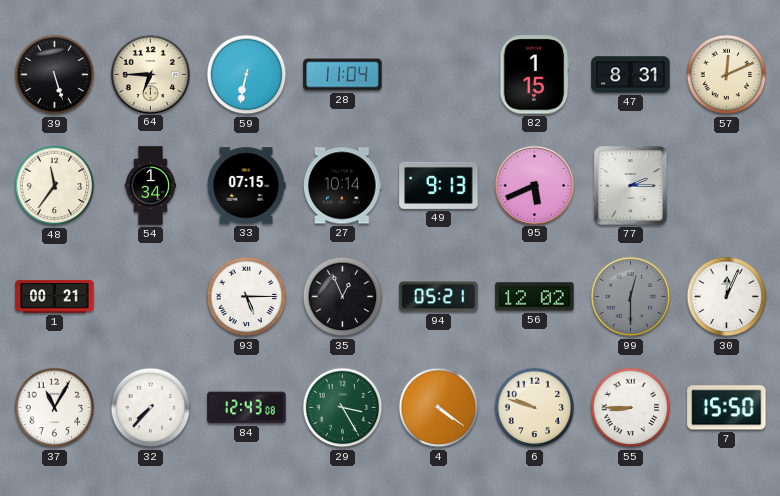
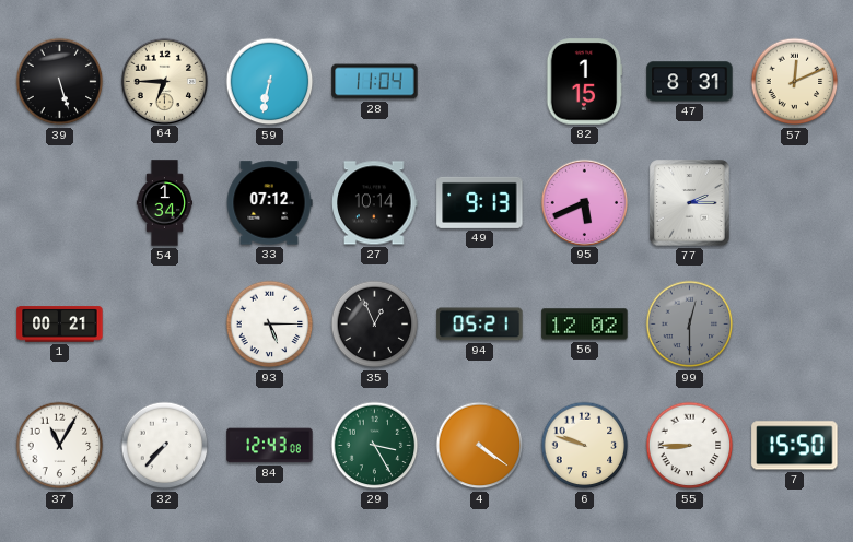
48: 11:36 -> none (55, 186)
33: 07:15 -> 07:12 (269, 203)
30: 12:04 -> none (727, 297)
